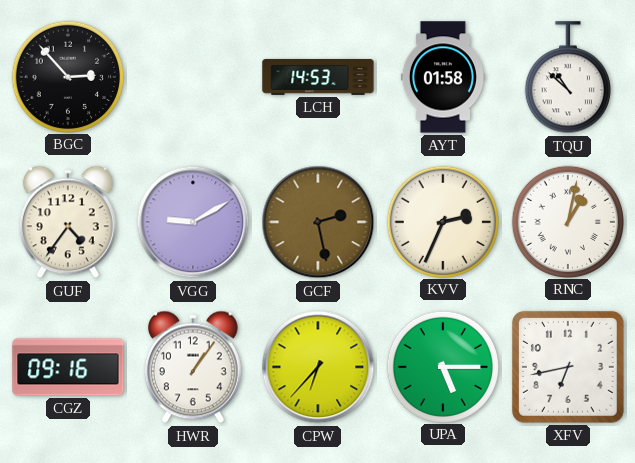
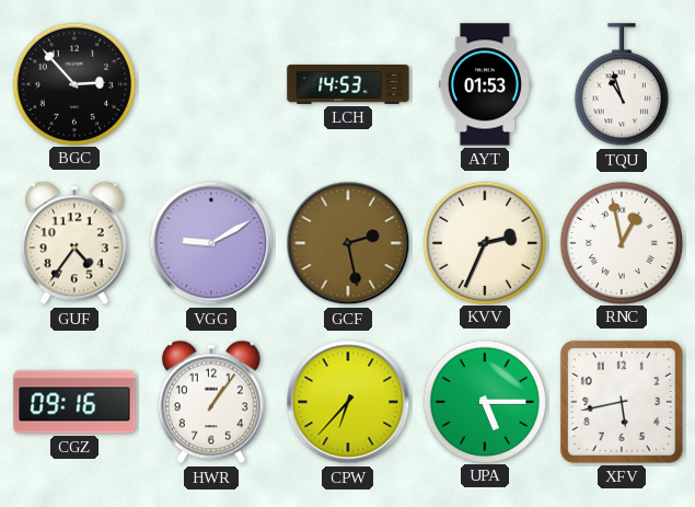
AYT: 01:58 -> 01:53 (485, 84)
TQU: 10:52 -> 10:57 (622, 85)
RNC: 1:02 -> 12:58 (621, 242)
XFV: 6:43 -> 5:43 (622, 402)
